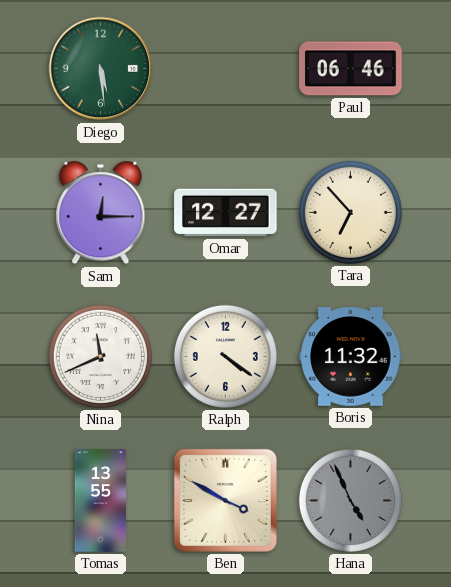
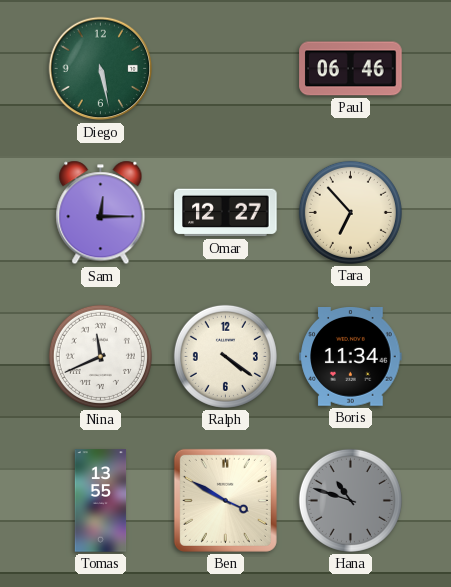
Diego: 5:29 -> 5:28 (101, 69)
Boris: 11:32 -> 11:34 (351, 357)
Hana: 4:56 -> 10:48 (350, 500)
